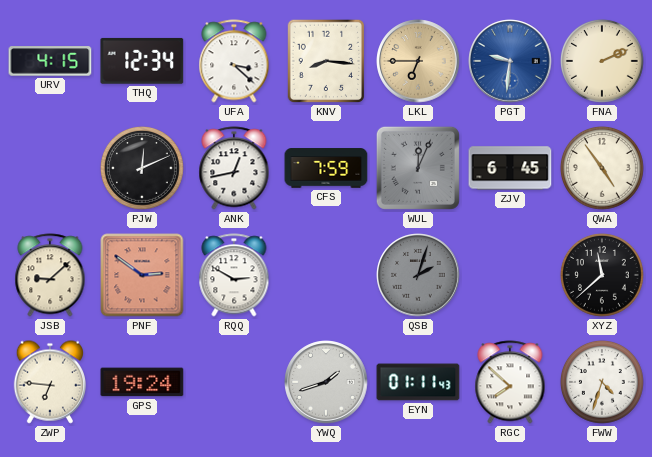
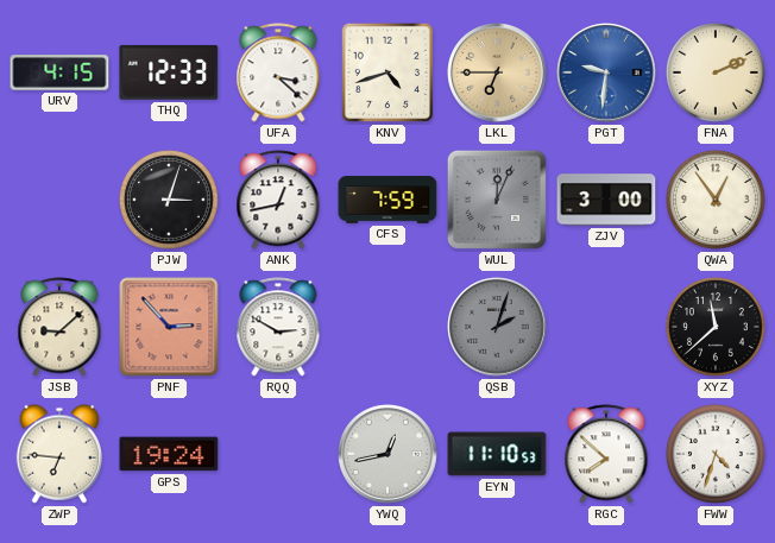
THQ: 12:34 -> 12:33 (169, 72)
KNV: 8:16 -> 4:42 (386, 72)
PJW: 12:11 -> 3:03 (169, 200)
ZJV: 6:45 -> 3:00 (606, 200)
QWA: 4:54 -> 12:54 (716, 200)
PNF: 2:51 -> 2:53 (169, 327)
YWQ: 1:42 -> 12:43 (387, 454)
EYN: 01:11 -> 11:10 (497, 454)
